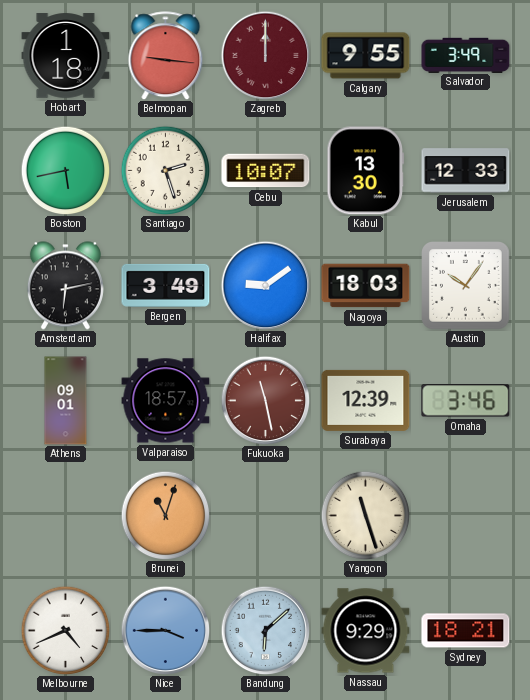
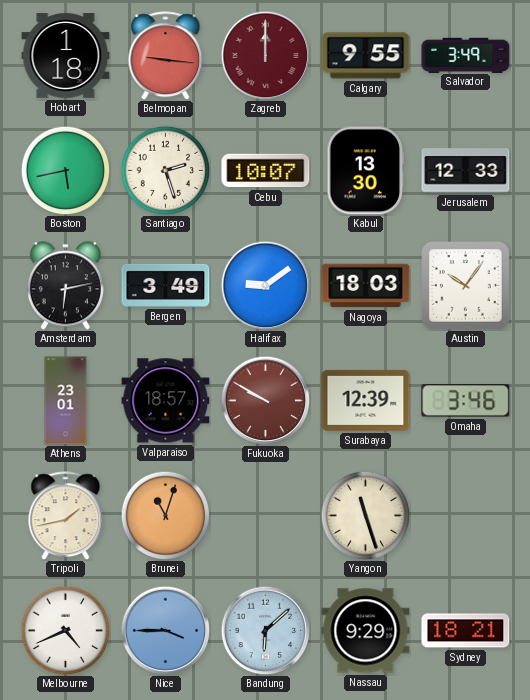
Athens: 09:01 -> 23:01 (66, 401)
Fukuoka: 11:28 -> 9:50 (265, 400)
Tripoli: none -> 1:43 (66, 516)
